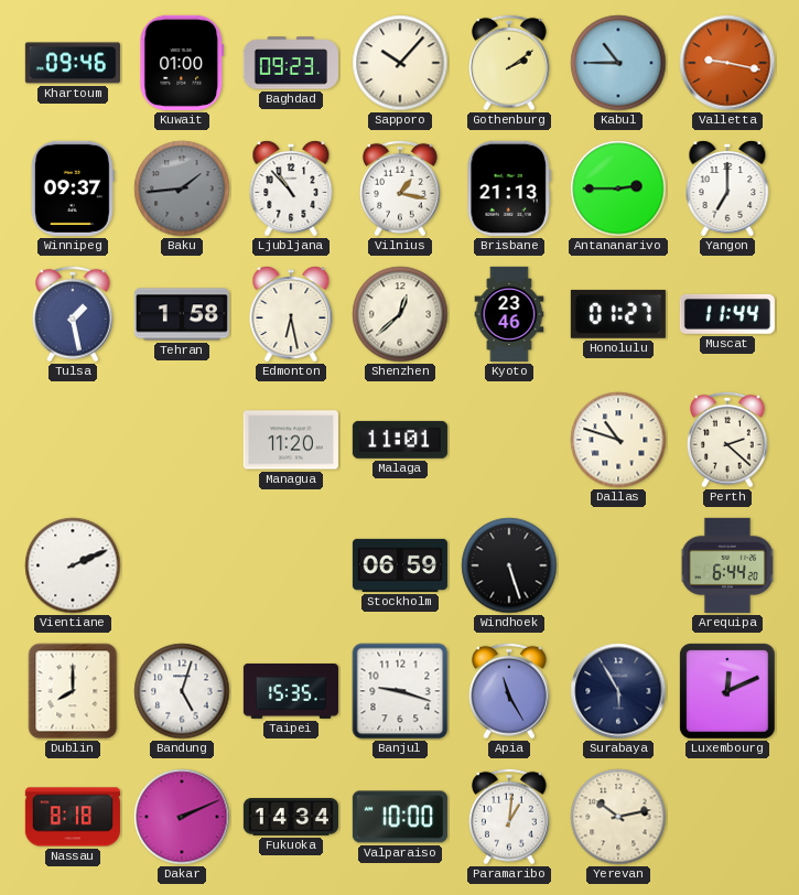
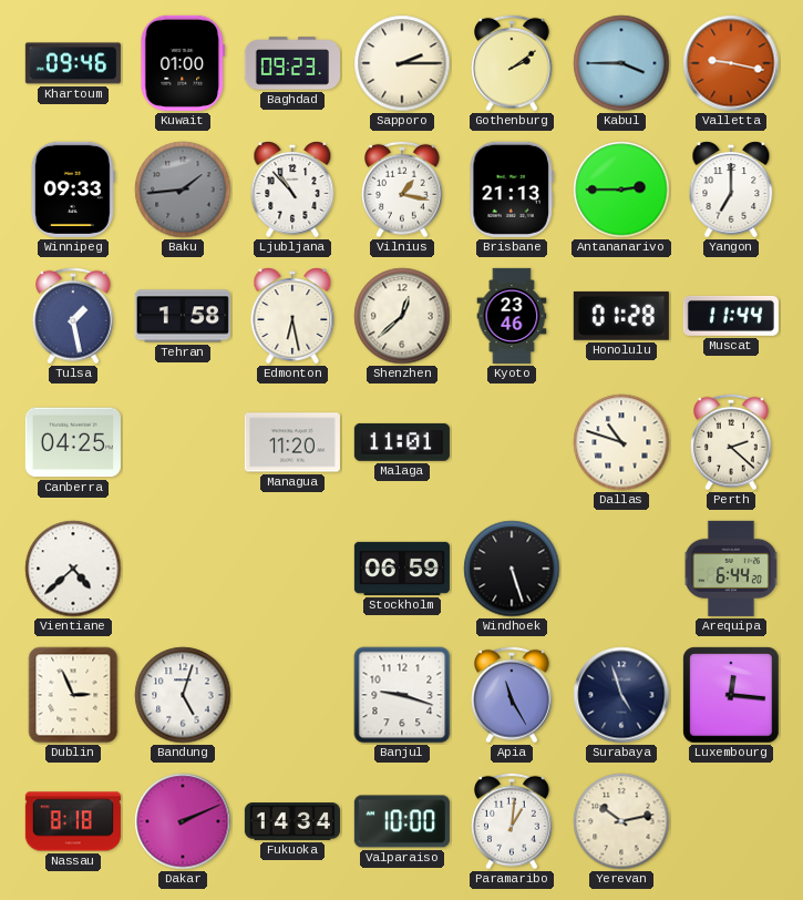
Sapporo: 10:07 -> 2:15 (402, 63)
Kabul: 10:45 -> 3:45 (621, 63)
Winnipeg: 09:37 -> 09:33 (73, 190)
Honolulu: 01:27 -> 01:28 (621, 316)
Canberra: none -> 04:25 (73, 442)
Vientiane: 2:11 -> 4:38 (73, 569)
Dublin: 8:00 -> 2:56 (73, 695)
Taipei: 15:35 -> none (291, 691)
Surabaya: 5:55 -> 4:57 (621, 695)
Luxembourg: 12:11 -> 12:16 (731, 695)
